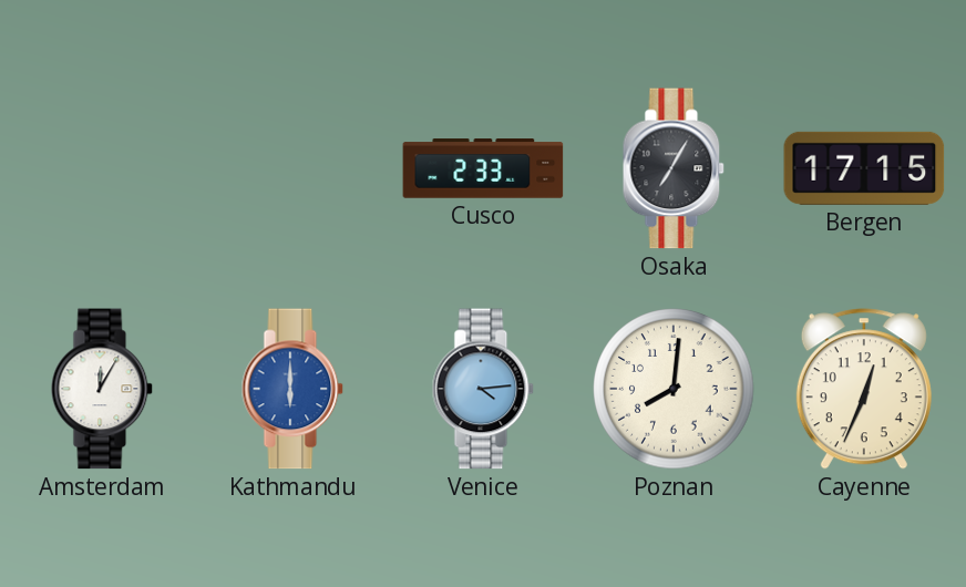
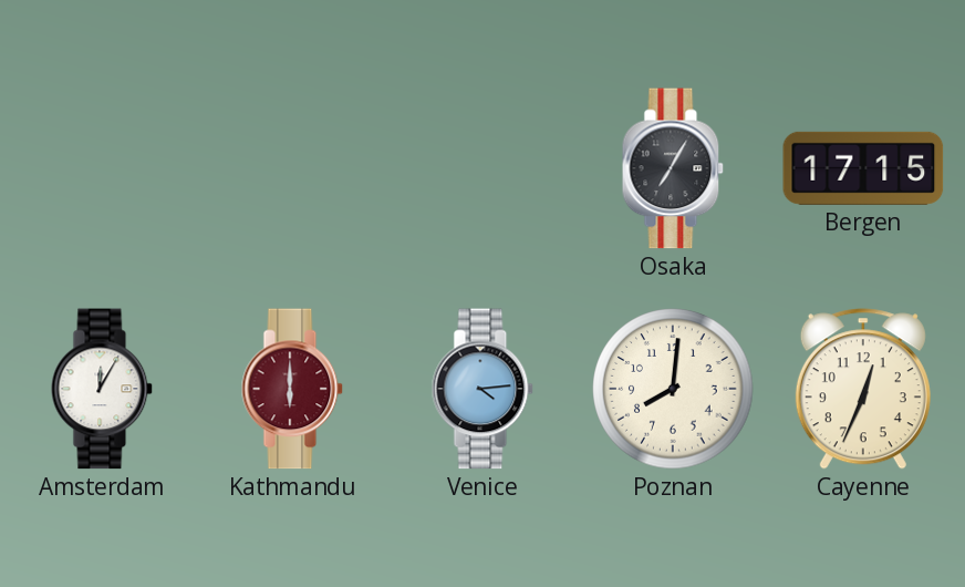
Cusco: 2:33 -> none (483, 168)
Kathmandu dial: blue -> burgundy (292, 389)
